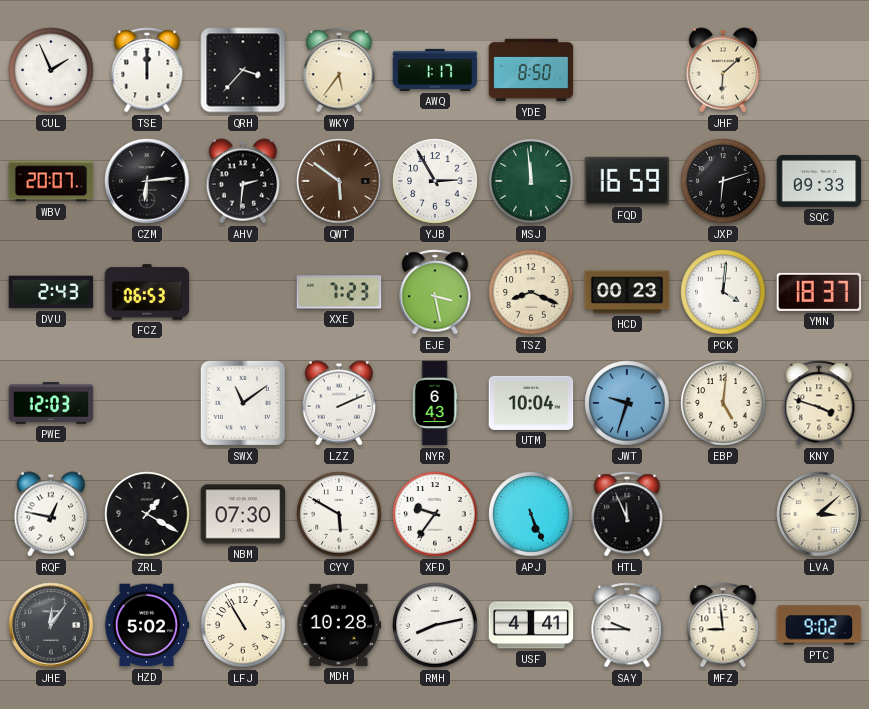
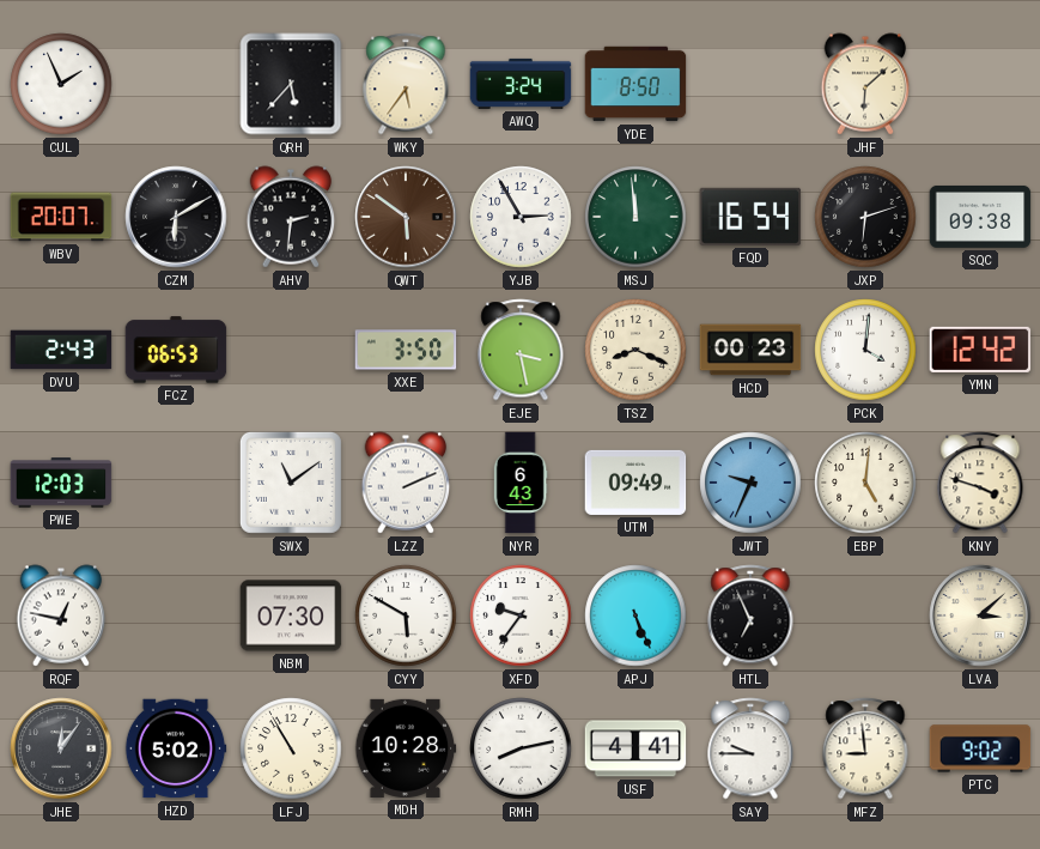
TSE: 12:00 -> none (147, 70)
QRH: 3:37 -> 5:37 (291, 84)
AWQ: 1:17 -> 3:24 (521, 84)
CZM: 6:14 -> 6:10 (176, 217)
FQD: 16:59 -> 16:54 (750, 217)
SQC: 09:33 -> 09:38 (980, 217)
XXE: 7:23 -> 3:50 (406, 350)
YMN: 18:37 -> 12:42 (980, 350)
UTM: 10:04 -> 09:49 (635, 483)
JWT: 9:33 -> 9:34 (750, 483)
ZRL: 1:20 -> none (147, 514)
HTL: 11:56 -> 6:56 (750, 615)
